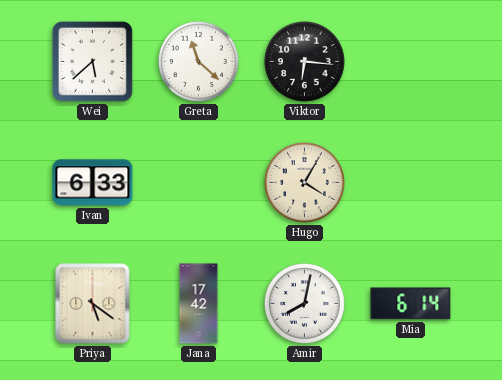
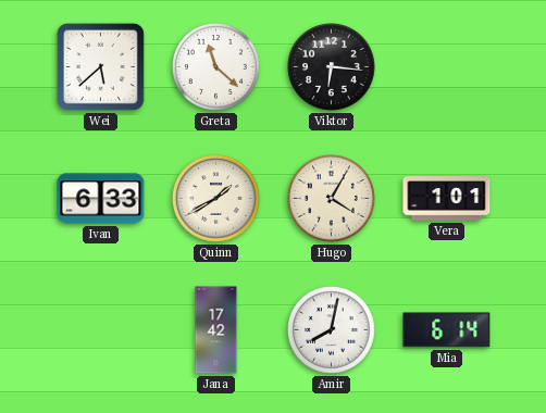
Quinn: none -> 1:40 (216, 199)
Vera: none -> 1:01 (447, 199)
Priya: 5:21 -> none (93, 304)
